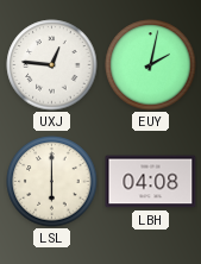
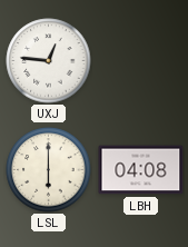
EUY: 2:02 -> none (151, 65)
